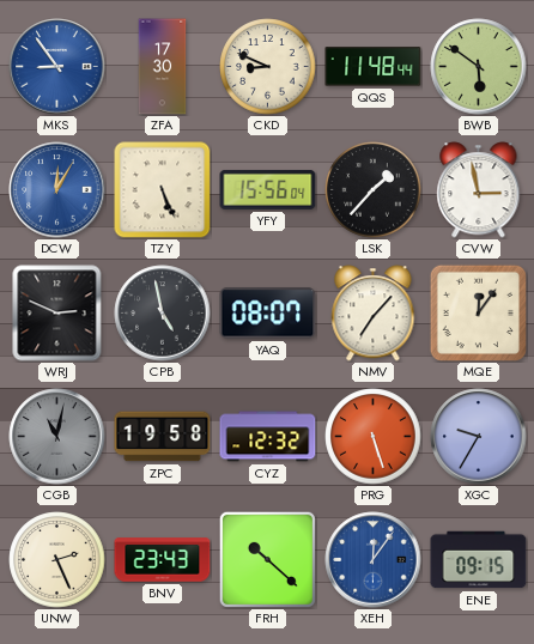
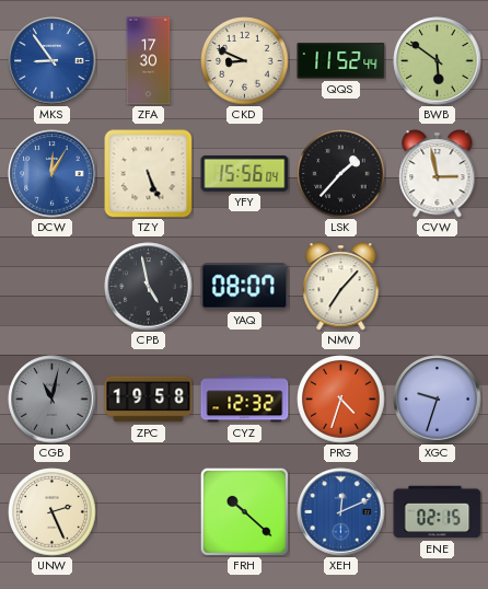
QQS: 11:48 -> 11:52 (341, 61)
WRJ: 2:49 -> none (57, 314)
MQE: 12:06 -> none (478, 312)
PRG: 5:27 -> 4:33 (341, 400)
XGC: 9:35 -> 9:33 (438, 400)
BNV: 23:43 -> none (163, 560)
XEH: 12:06 -> 12:11 (341, 512)
ENE: 09:15 -> 02:15 (438, 512)
